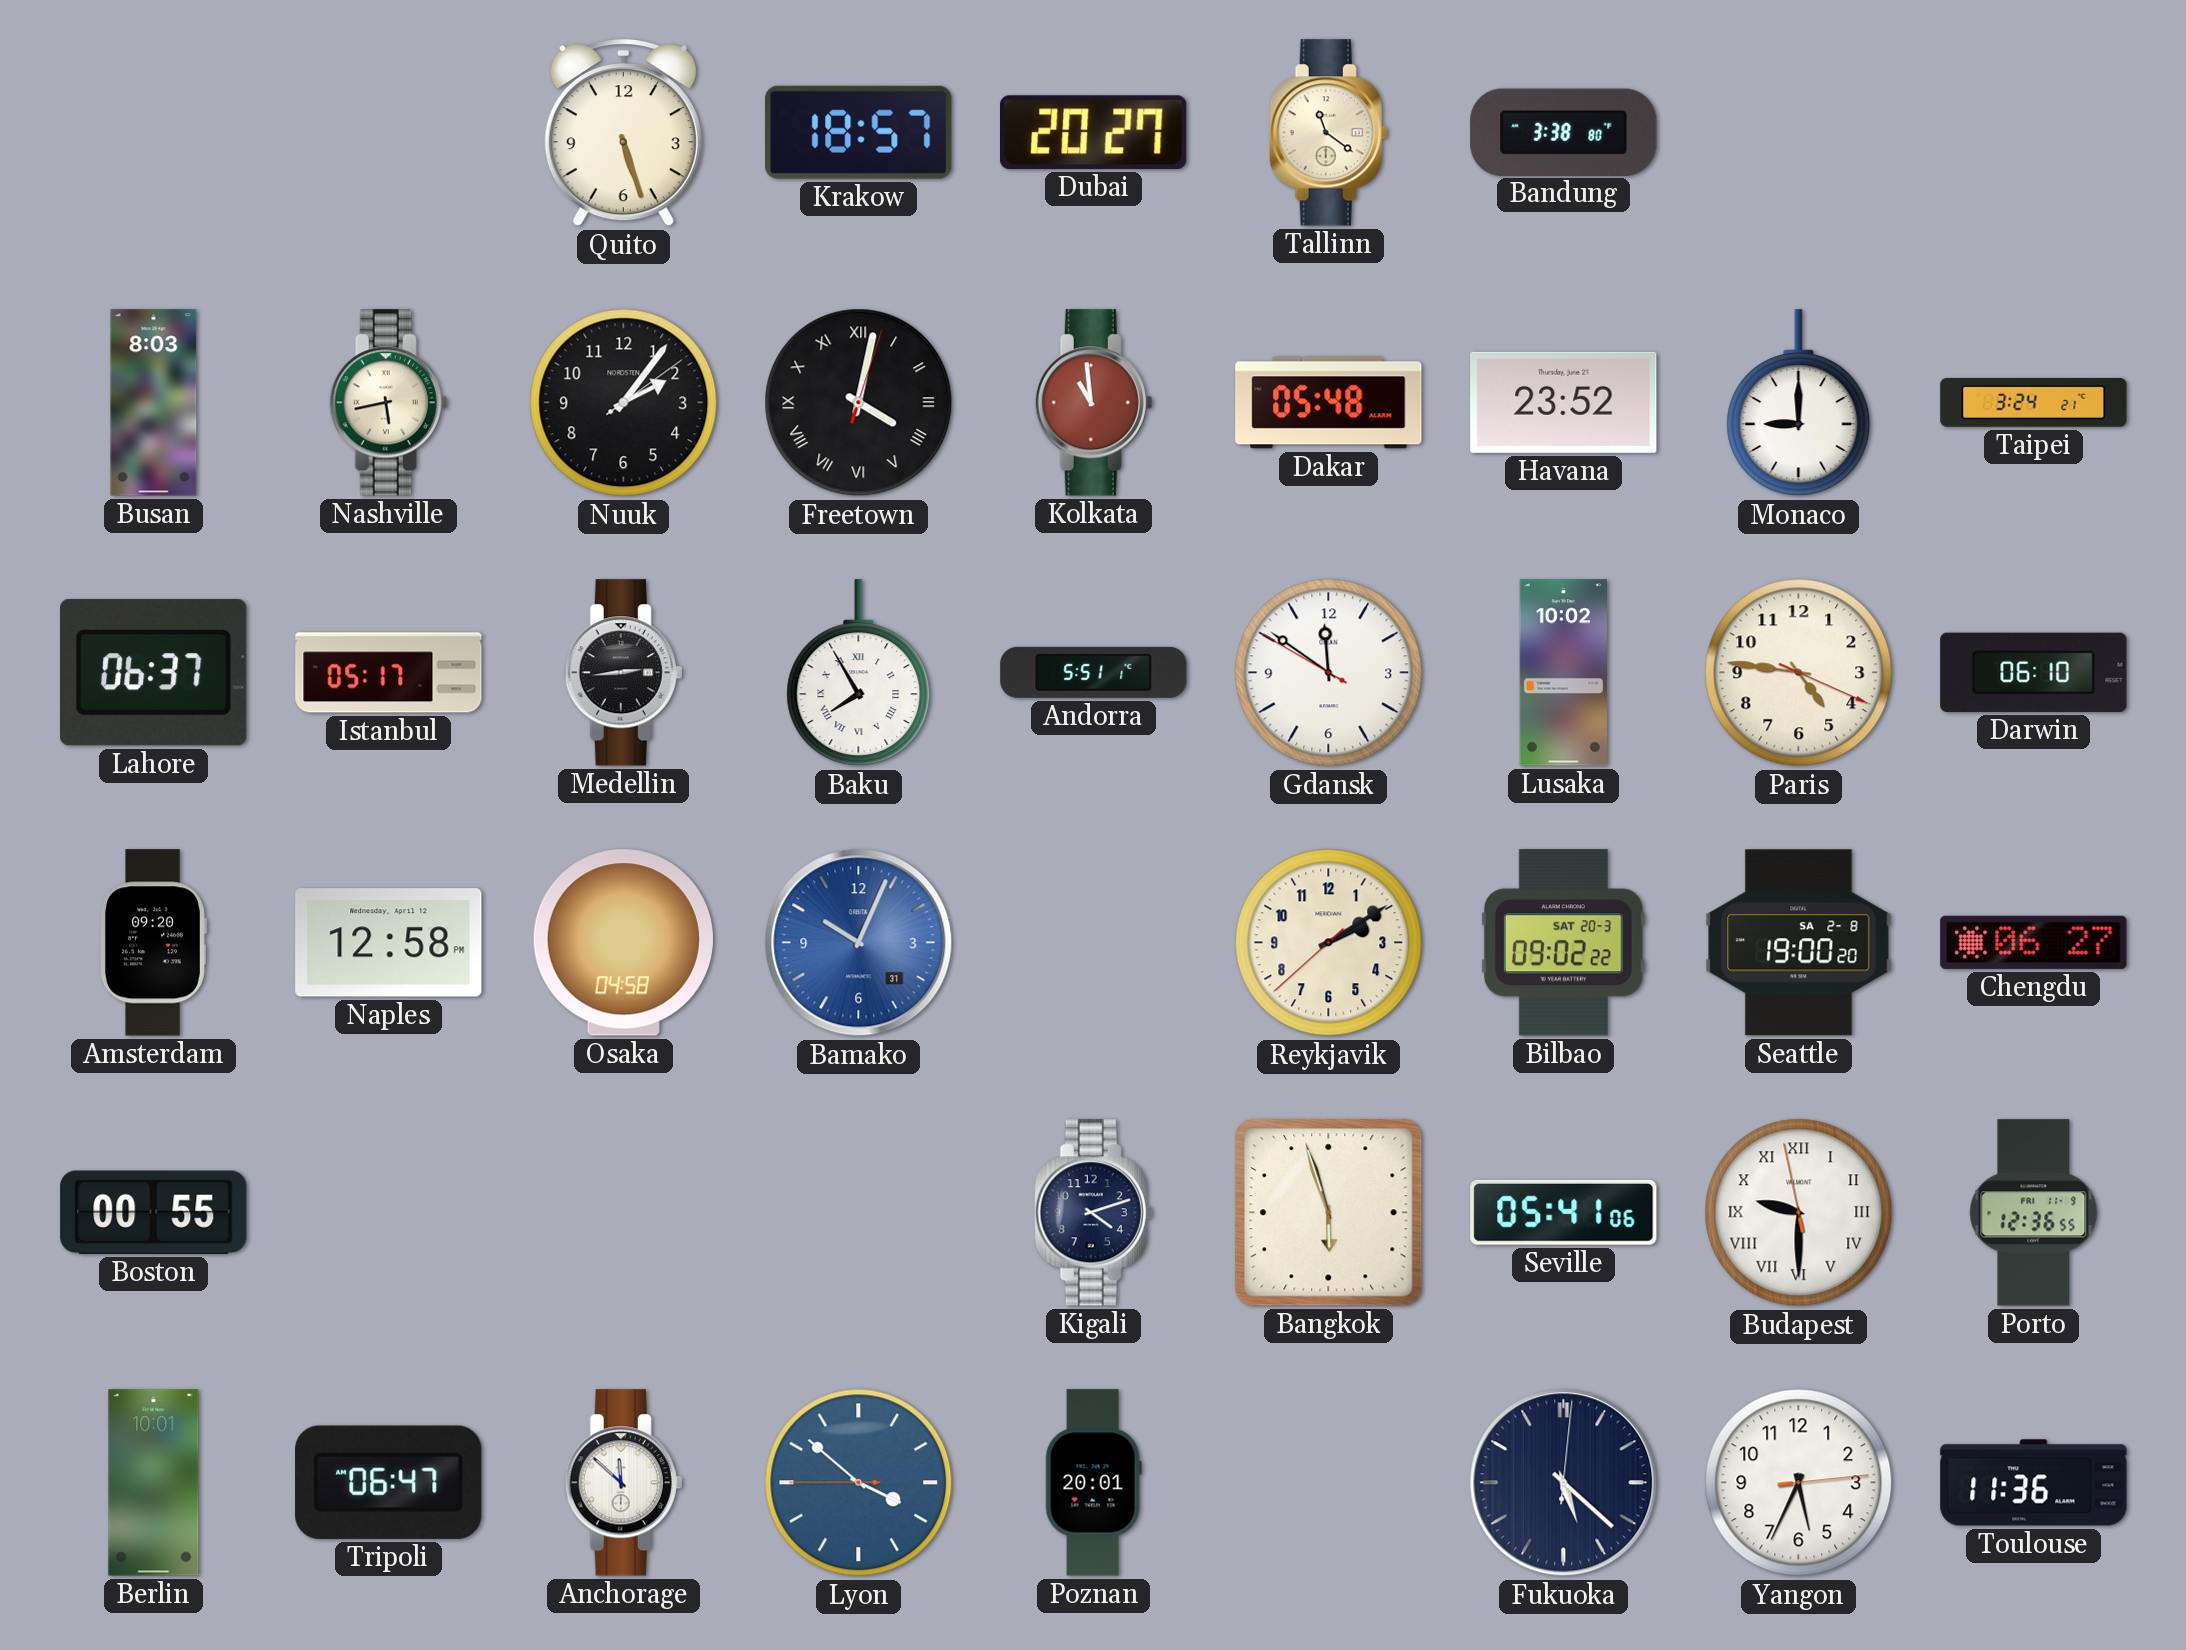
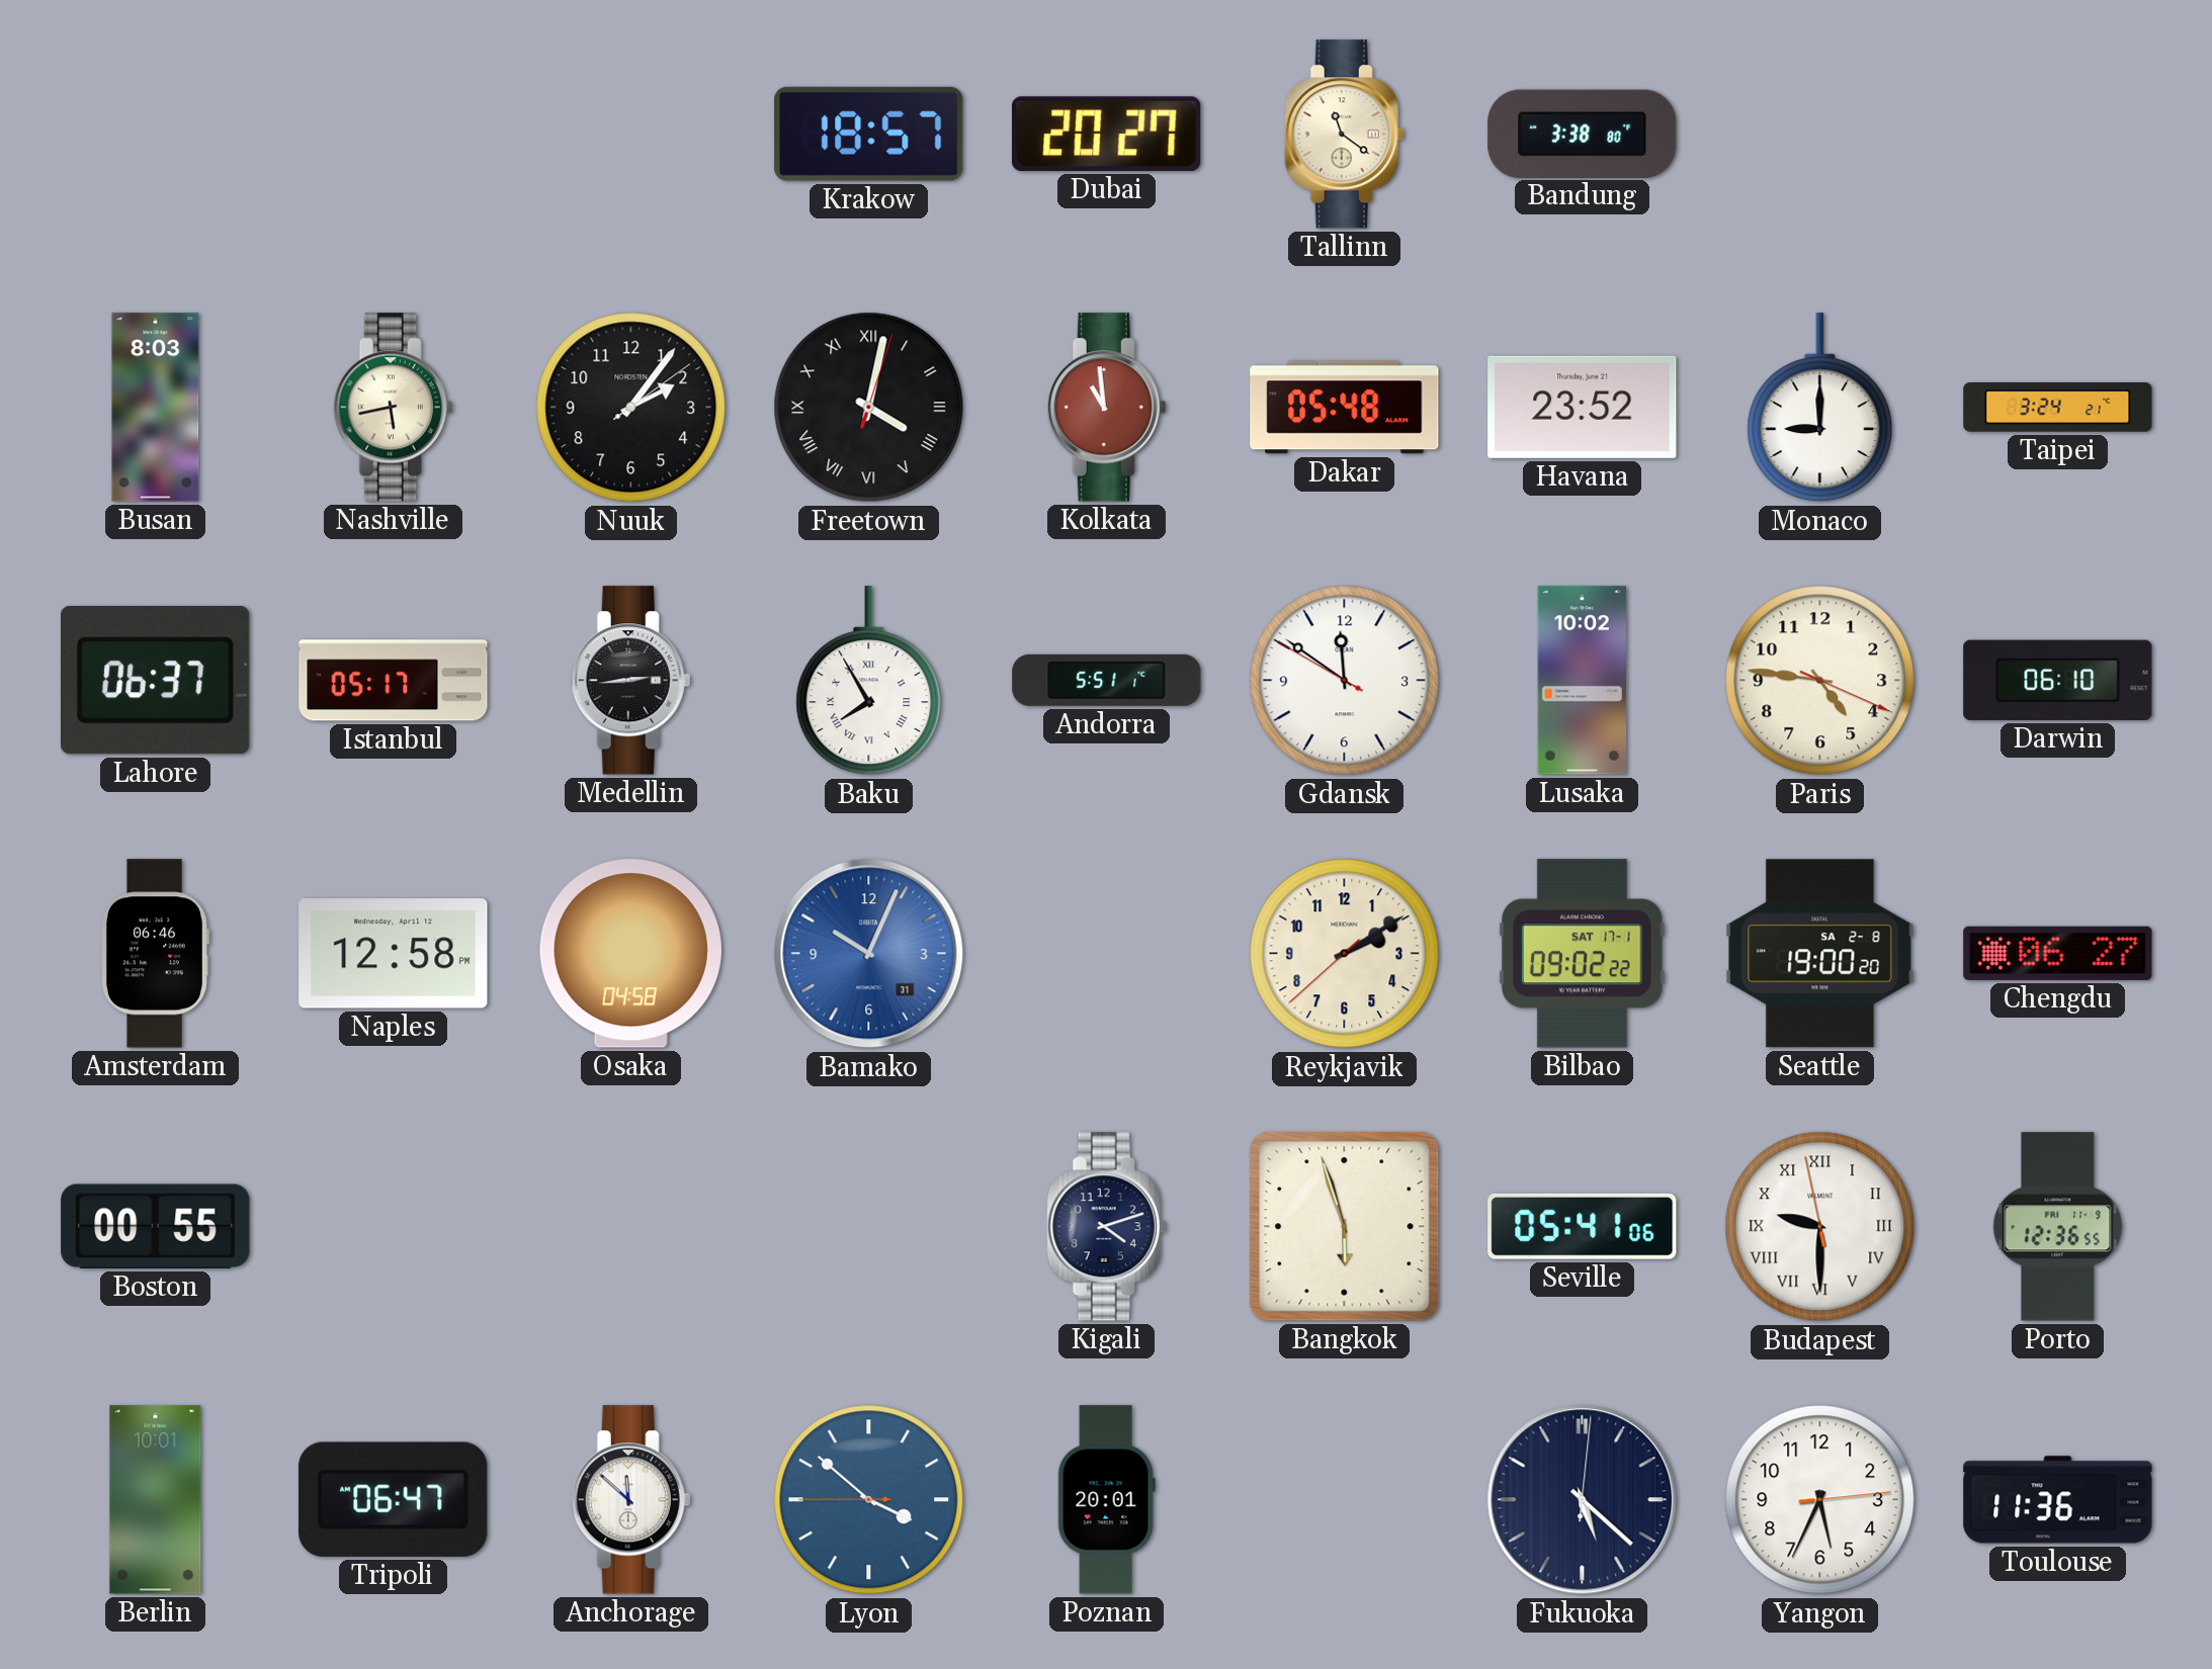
Quito: 5:27 -> none (623, 133)
Amsterdam: 09:20 -> 06:46 (155, 954)
Bilbao date: SAT 20-3 -> SAT 17-1 (1582, 954)
